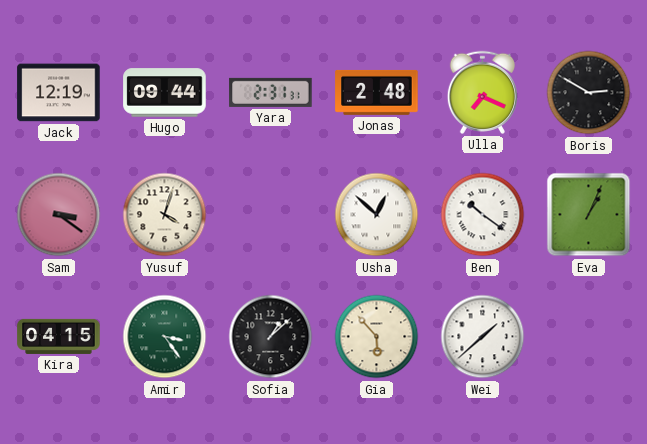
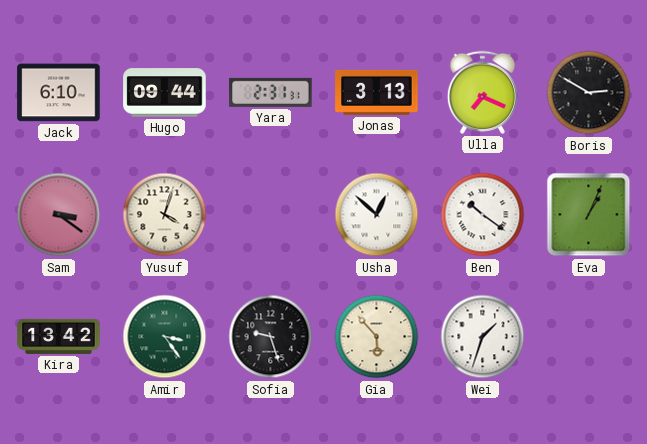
Jack: 12:19 -> 6:10 (59, 93)
Jonas: 2:48 -> 3:13 (377, 92)
Kira: 04:15 -> 13:42 (59, 336)
Sofia: 1:08 -> 9:27 (271, 337)
Wei: 1:38 -> 1:33 (483, 337)
